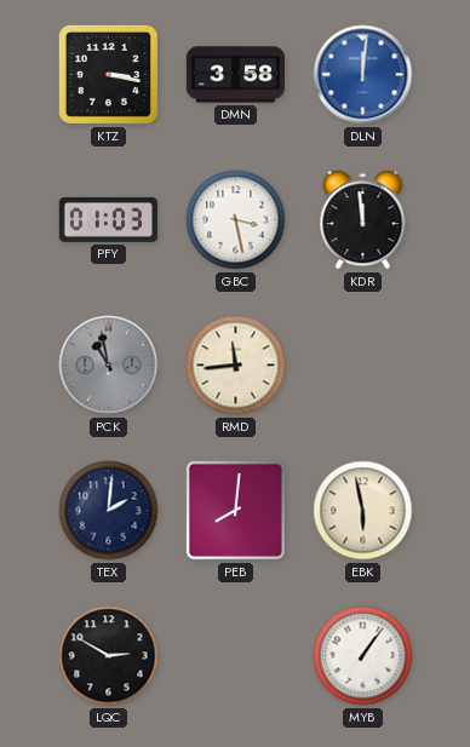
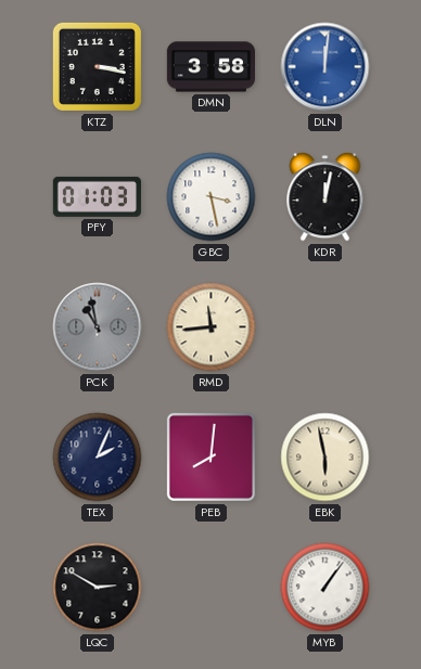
KDR: 11:59 -> 12:02 (326, 197)
TEX: 2:01 -> 2:04 (98, 458)
